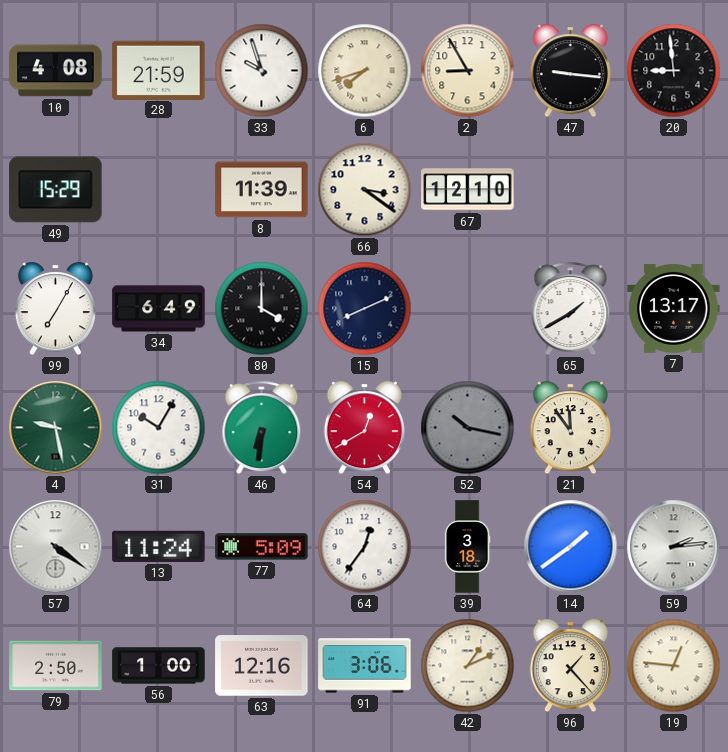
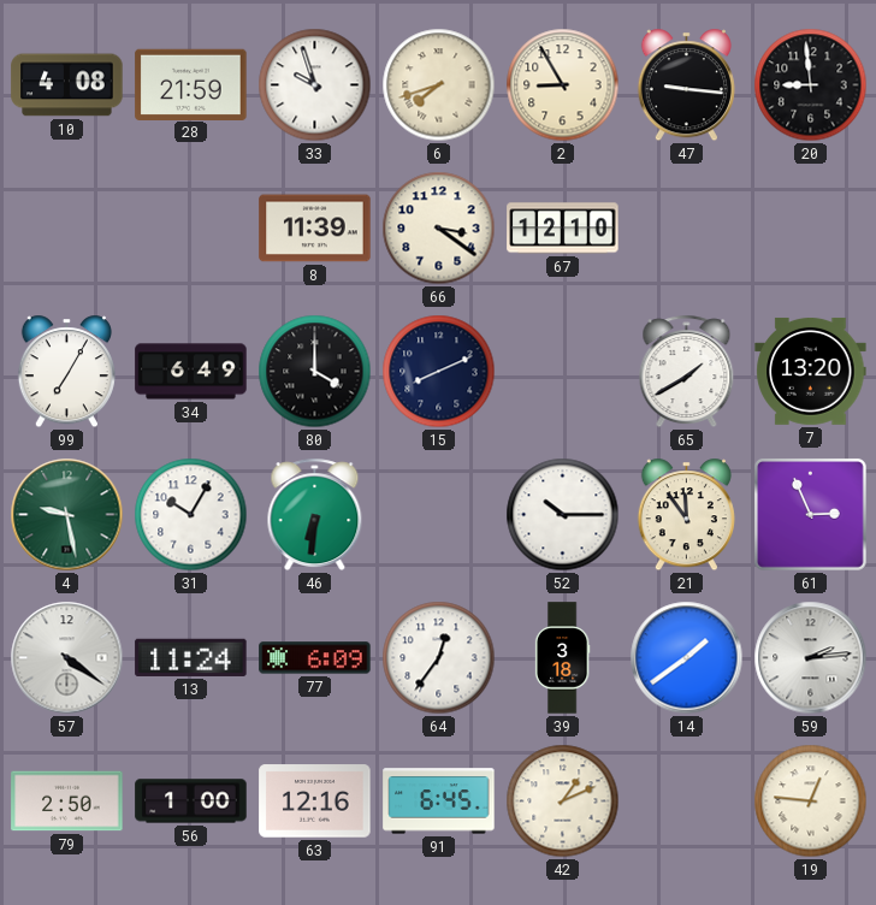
49: 15:29 -> none (56, 190)
7: 13:17 -> 13:20 (811, 371)
54: 12:40 -> none (364, 428)
52: 10:17 -> 10:15 (563, 515)
52 dial: grey -> white (563, 515)
61: none -> 2:56 (810, 514)
77: 5:09 -> 6:09 (315, 658)
91: 3:06 -> 6:45 (439, 802)
96: 1:23 -> none (570, 666)
